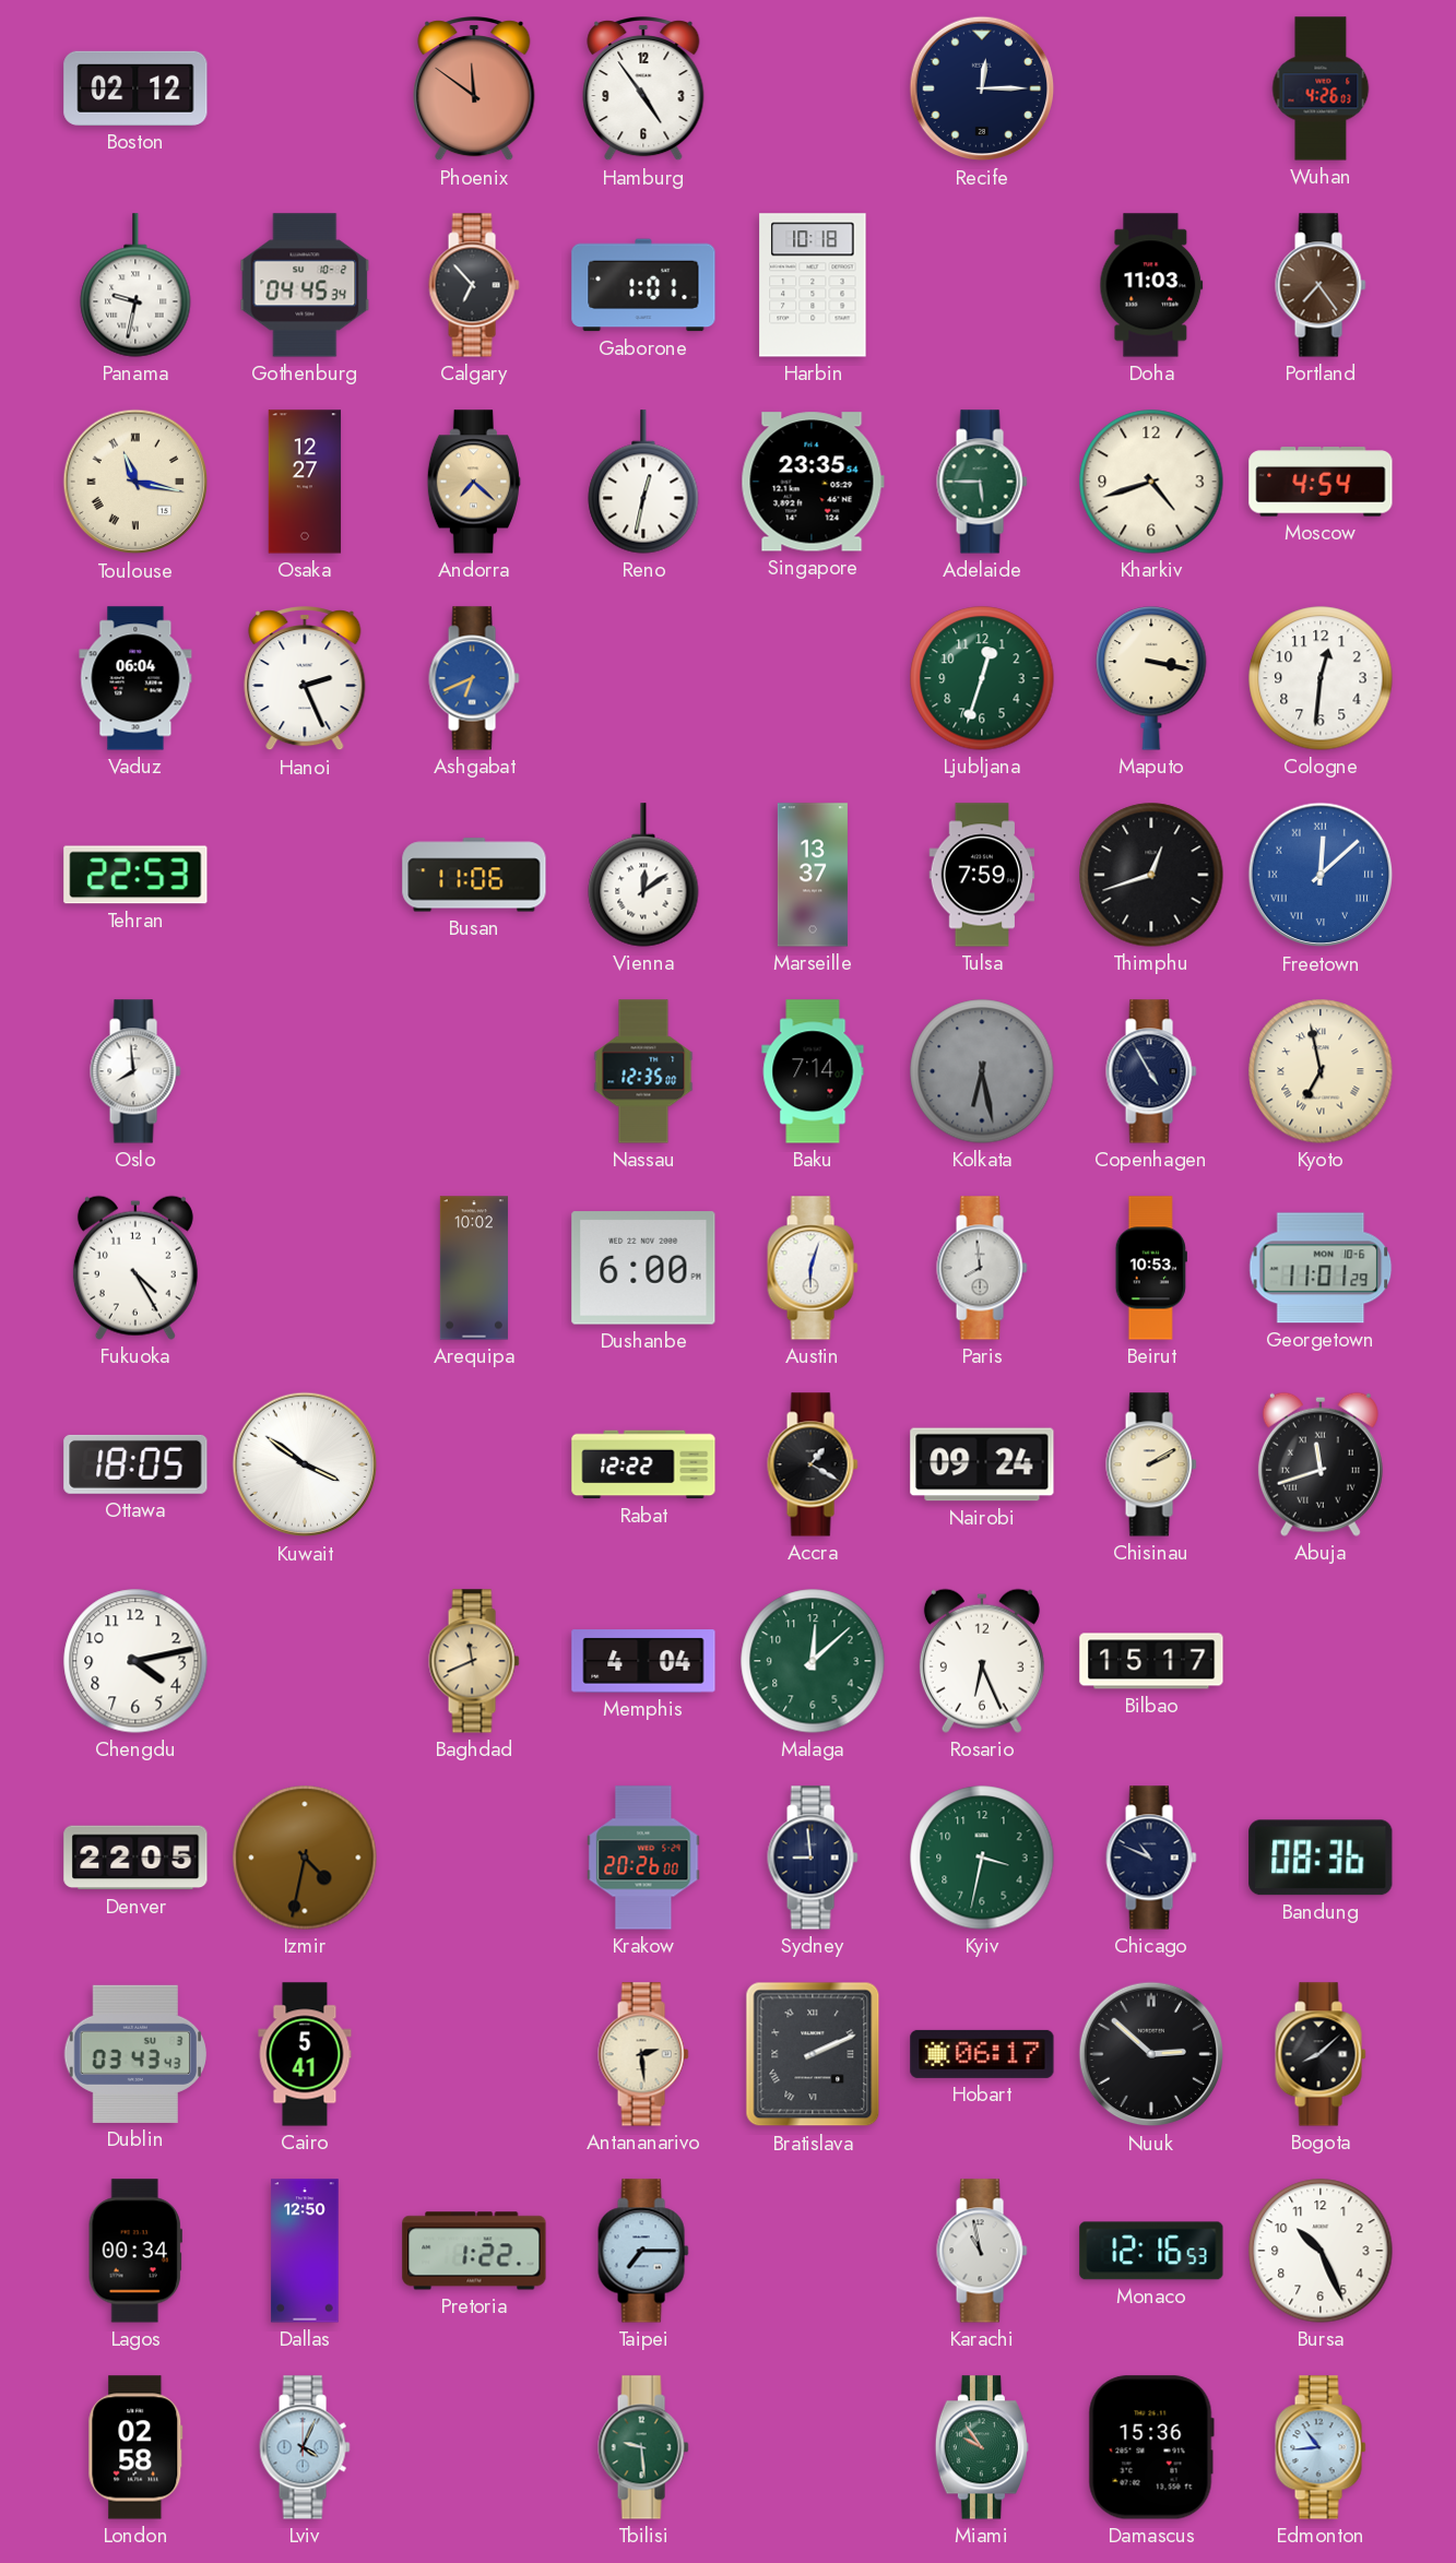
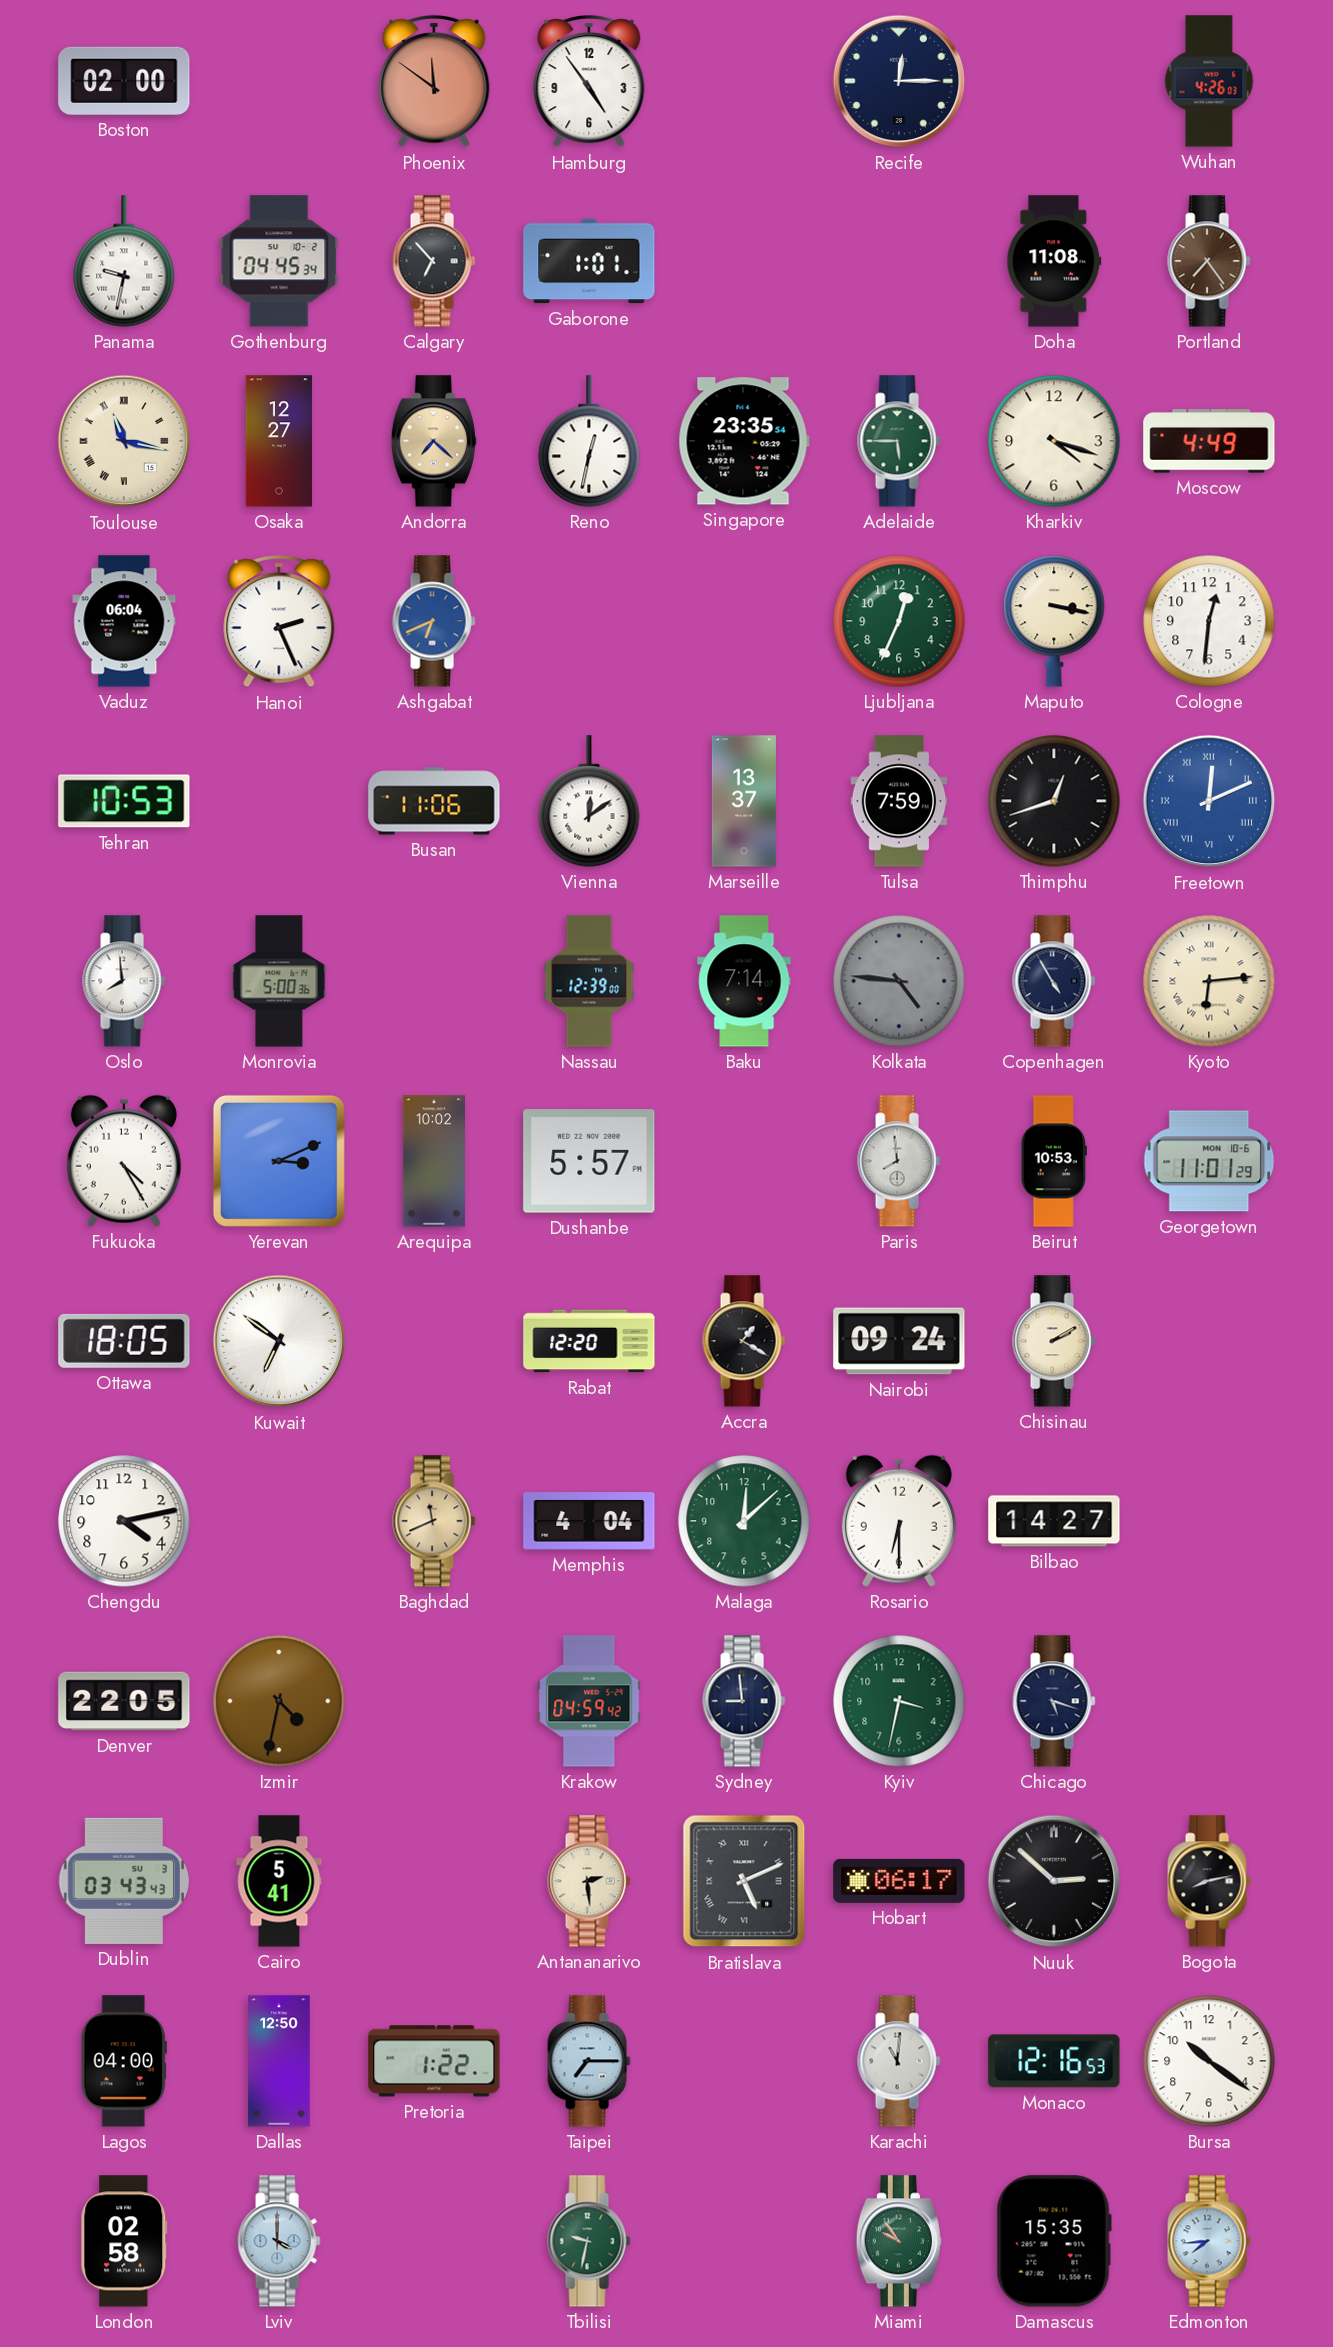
Boston: 02:12 -> 02:00 (124, 81)
Harbin: 10:18 -> none (813, 285)
Doha: 11:03 -> 11:08 (1054, 261)
Kharkiv: 4:42 -> 4:18 (1054, 441)
Moscow: 4:54 -> 4:49 (1209, 441)
Ljubljana: 12:33 -> 12:34 (899, 621)
Tehran: 22:53 -> 10:53 (124, 801)
Freetown: 12:08 -> 12:11 (1209, 801)
Monrovia: none -> 5:00 (279, 981)
Nassau: 12:35 -> 12:39 (589, 981)
Kolkata: 6:28 -> 4:46 (899, 981)
Kyoto: 6:58 -> 6:14 (1209, 981)
Yerevan: none -> 3:11 (279, 1161)
Dushanbe: 6:00 -> 5:57 (589, 1161)
Austin: 6:03 -> none (813, 1268)
Kuwait: 3:51 -> 6:51 (279, 1341)
Rabat: 12:22 -> 12:20 (589, 1341)
Abuja: 11:42 -> none (1321, 1464)
Rosario: 6:26 -> 6:30 (899, 1521)
Bilbao: 15:17 -> 14:27 (1054, 1521)
Krakow: 20:26 -> 04:59 (589, 1701)
Chicago: 10:49 -> 5:18 (1054, 1701)
Bandung: 08:36 -> none (1321, 1858)
Bratislava: 2:11 -> 5:11 (744, 1881)
Bogota: 8:08 -> 8:13 (1209, 1881)
Lagos: 00:34 -> 04:00 (124, 2061)
Karachi: 10:58 -> 11:01 (899, 2061)
Bursa: 10:26 -> 10:21 (1209, 2061)
Lviv: 4:04 -> 4:00 (279, 2241)
Tbilisi: 9:29 -> 9:32 (589, 2241)
Damascus: 15:36 -> 15:35 (1054, 2241)
Edmonton: 10:44 -> 7:44 (1209, 2241)
